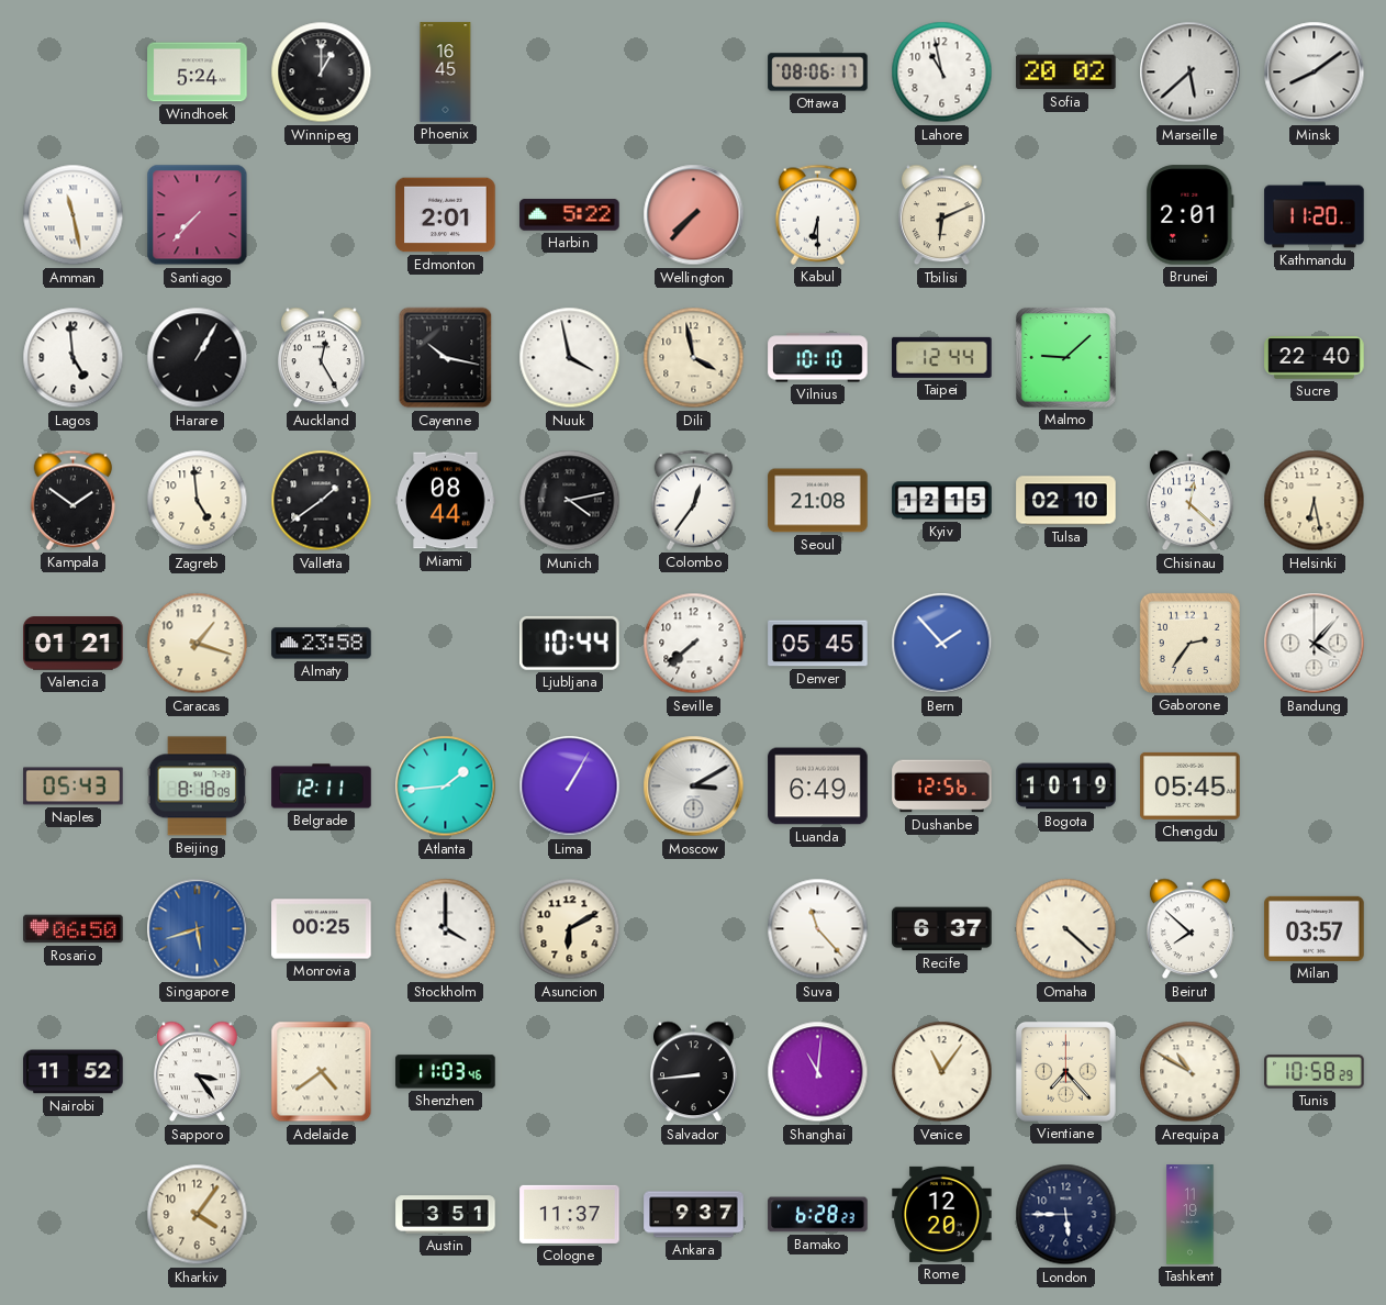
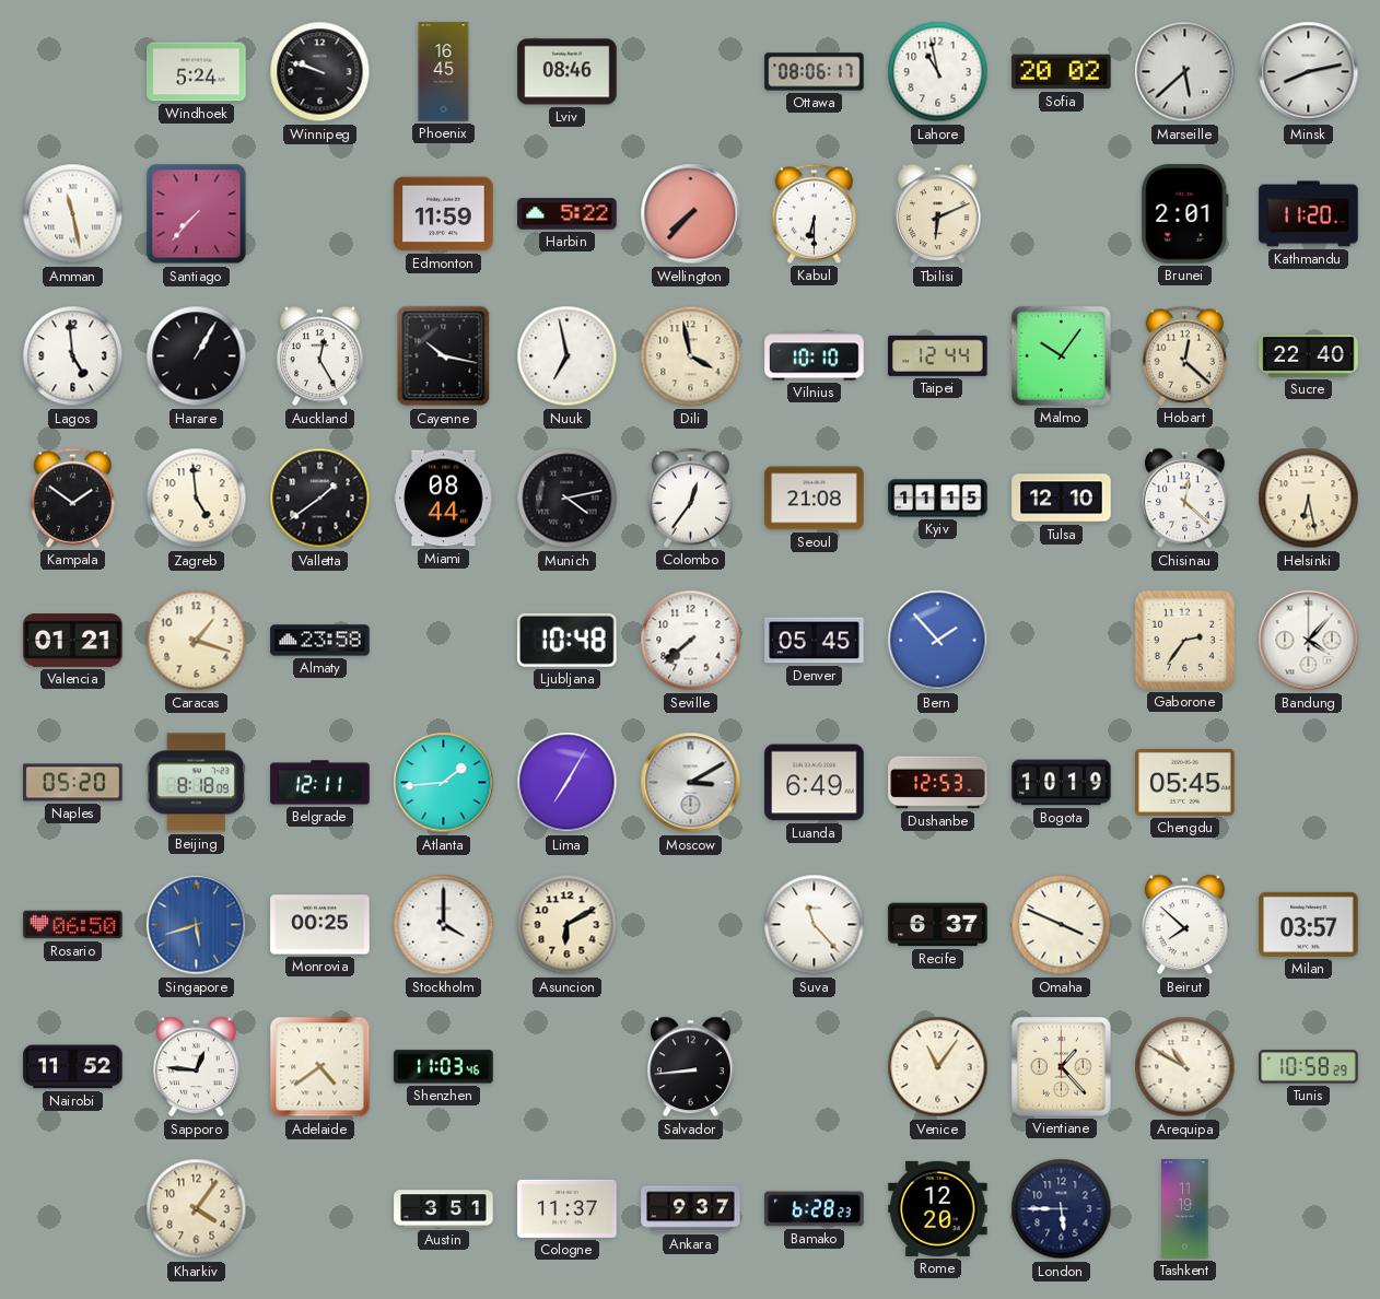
Winnipeg: 1:00 -> 9:48 (320, 72)
Lviv: none -> 08:46 (568, 72)
Minsk: 8:09 -> 8:13 (1309, 72)
Edmonton: 2:01 -> 11:59 (444, 214)
Nuuk: 3:58 -> 6:58 (568, 356)
Malmo: 9:08 -> 10:06 (1061, 355)
Hobart: none -> 12:22 (1185, 355)
Kyiv: 12:15 -> 11:15 (938, 499)
Tulsa: 02:10 -> 12:10 (1062, 499)
Ljubljana: 10:44 -> 10:48 (568, 640)
Naples: 05:43 -> 05:20 (73, 783)
Lima: 1:05 -> 7:05 (568, 783)
Dushanbe: 12:56 -> 12:53 (938, 783)
Omaha: 4:22 -> 3:49 (1062, 925)
Sapporo: 3:24 -> 12:46 (197, 1067)
Shanghai: 11:01 -> none (818, 1072)
Vientiane: 7:23 -> 1:23 (1061, 1066)
